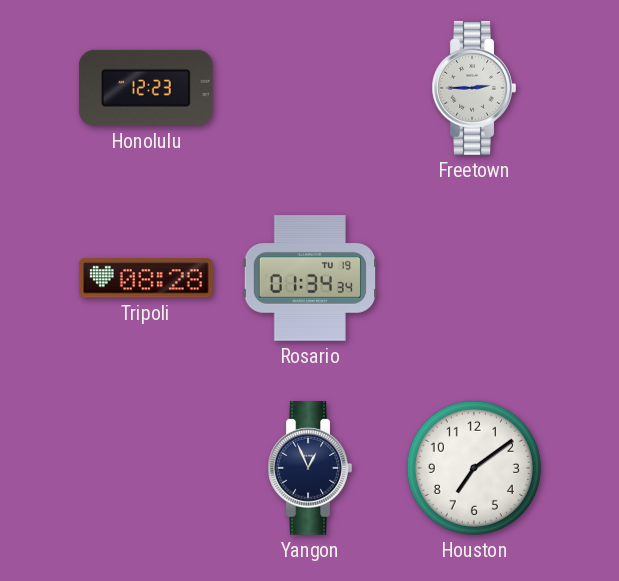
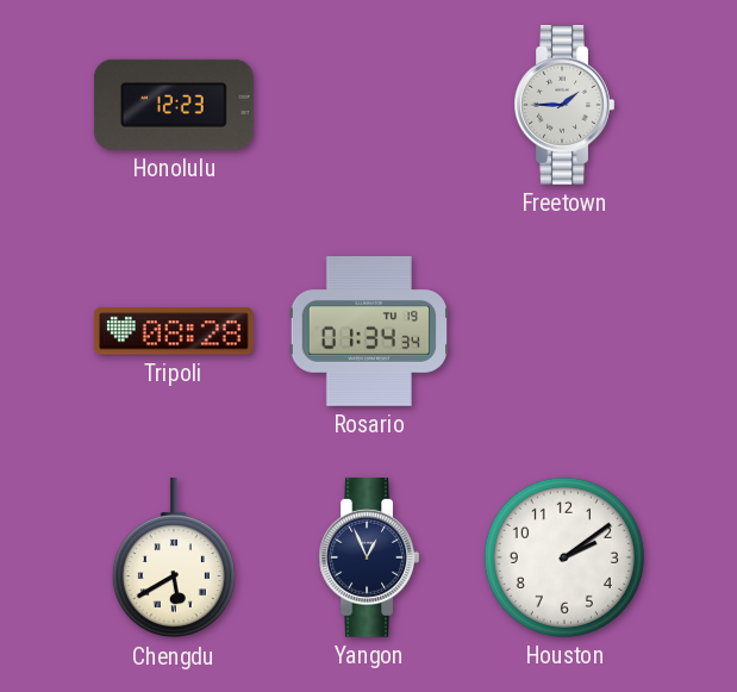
Freetown: 2:45 -> 1:45 (564, 106)
Chengdu: none -> 5:40 (174, 557)
Houston: 7:09 -> 2:09 (564, 557)
